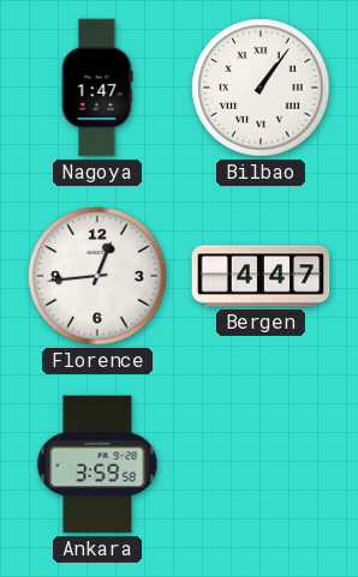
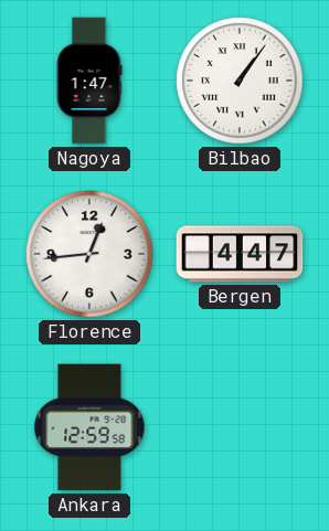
Ankara: 3:59 -> 12:59 (89, 427)
